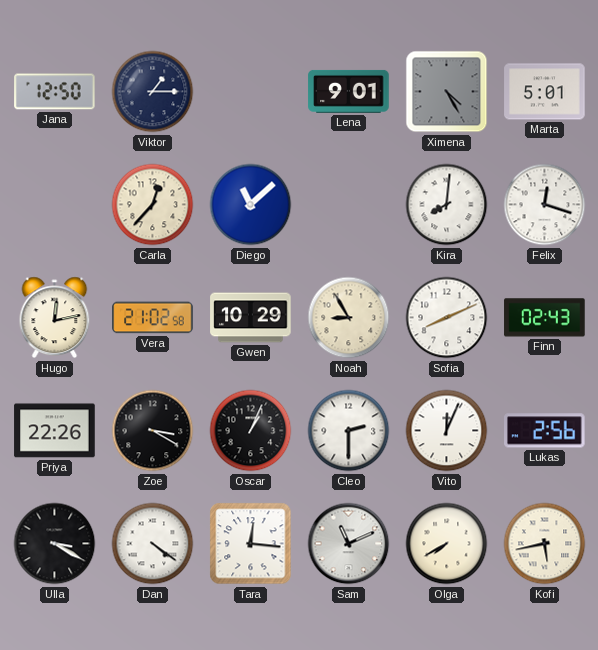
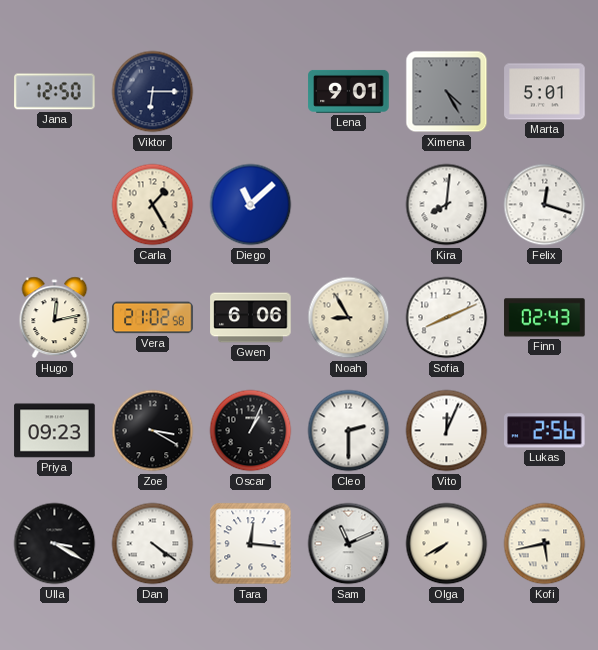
Viktor: 1:15 -> 6:15 (153, 92)
Carla: 12:37 -> 1:25 (153, 205)
Gwen: 10:29 -> 6:06 (251, 318)
Priya: 22:26 -> 09:23 (55, 431)
